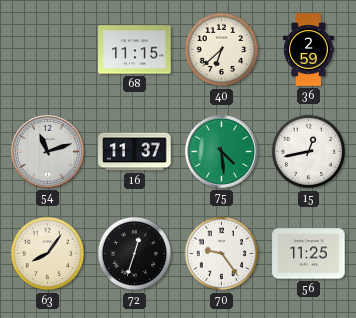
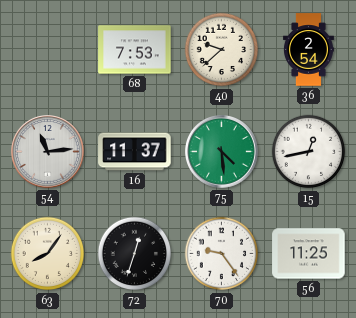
68: 11:15 -> 7:53 (135, 50)
40: 6:38 -> 9:38 (222, 50)
36: 2:59 -> 2:54 (308, 50)
54: 11:12 -> 11:14 (48, 152)
